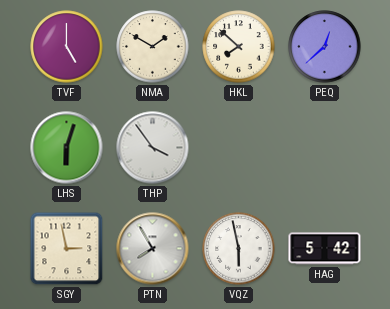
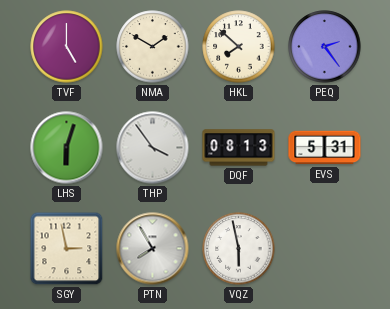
PEQ: 12:38 -> 2:24 (325, 47)
DQF: none -> 08:13 (239, 148)
EVS: none -> 5:31 (325, 148)
HAG: 5:42 -> none (325, 249)
